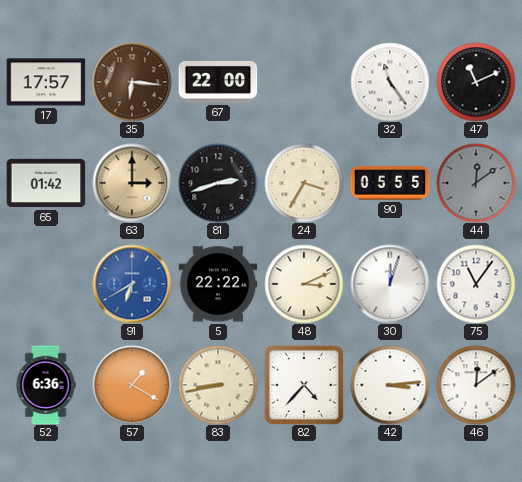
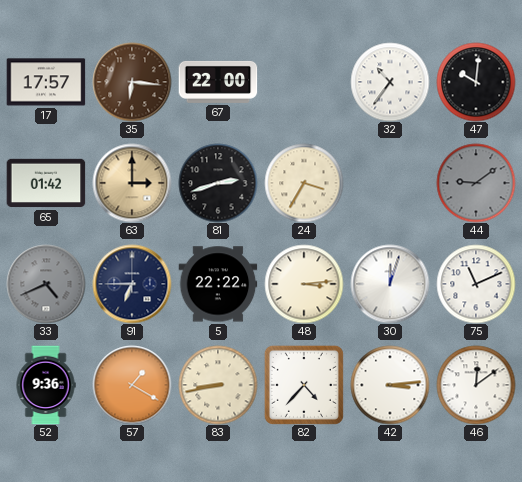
32: 11:24 -> 10:36 (390, 82)
47: 11:11 -> 10:01 (476, 82)
90: 05:55 -> none (390, 183)
44: 12:09 -> 9:09 (476, 183)
33: none -> 4:41 (46, 284)
91: 6:40 -> 6:45 (132, 284)
91 dial: blue -> navy (132, 284)
48: 3:11 -> 3:14 (304, 284)
75: 11:06 -> 11:11 (476, 284)
52: 6:36 -> 9:36 (46, 385)
